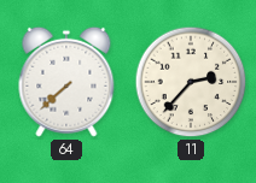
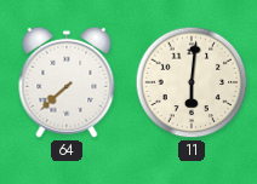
11: 2:37 -> 6:01 (192, 82)
